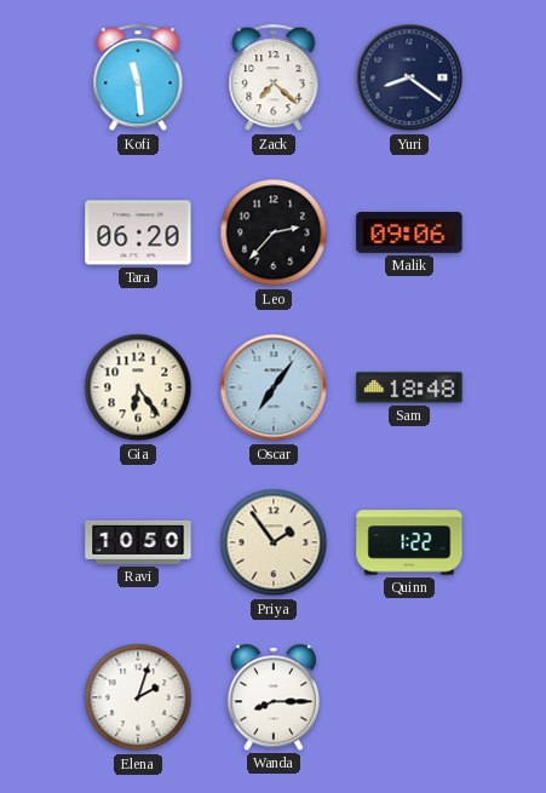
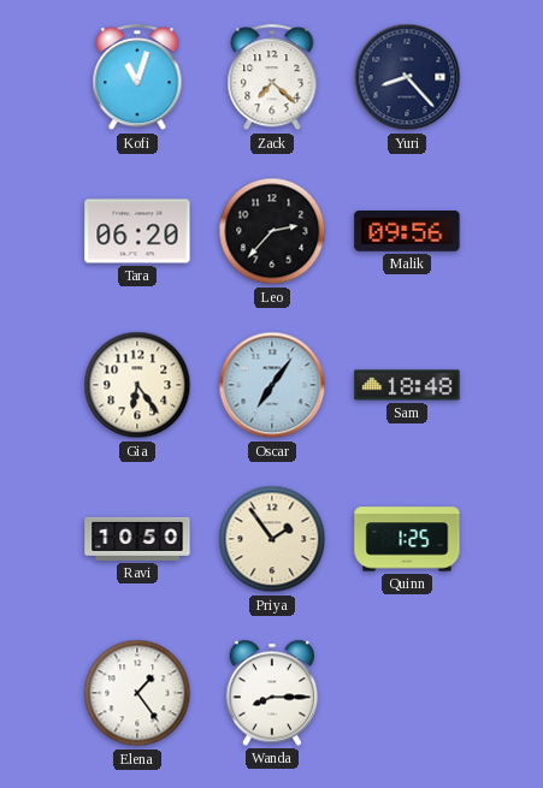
Kofi: 11:29 -> 11:03 (137, 78)
Yuri: 8:21 -> 8:23 (407, 77)
Malik: 09:06 -> 09:56 (407, 232)
Quinn: 1:22 -> 1:25 (407, 539)
Elena: 2:03 -> 1:24 (137, 693)
